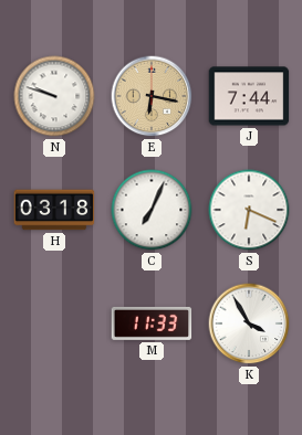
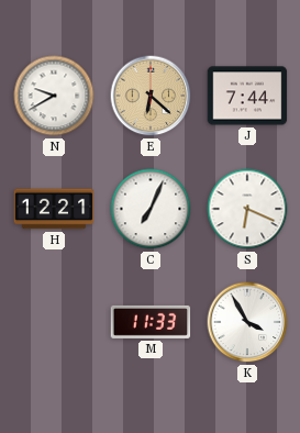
N: 9:48 -> 9:40 (54, 96)
E: 6:17 -> 6:22 (151, 96)
H: 03:18 -> 12:21 (54, 209)
